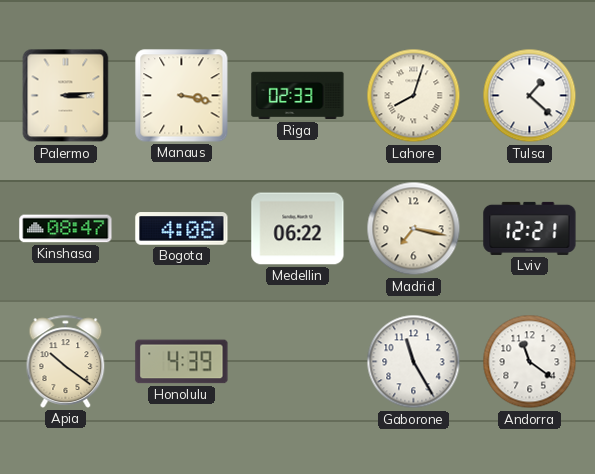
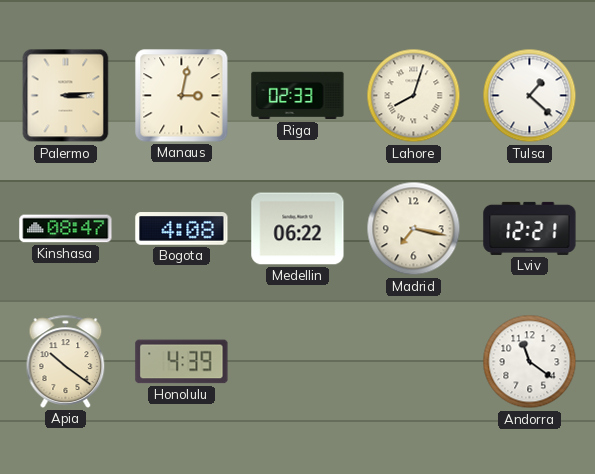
Manaus: 3:17 -> 3:02 (182, 96)
Gaborone: 11:25 -> none (414, 362)
